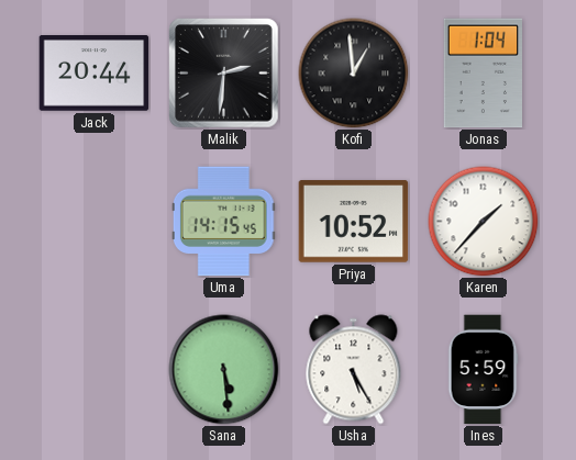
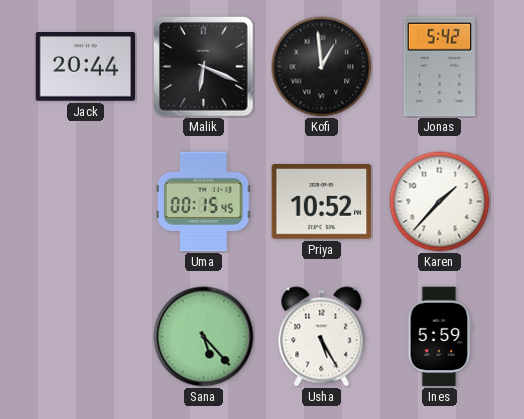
Malik: 2:31 -> 6:19 (204, 67)
Jonas: 1:04 -> 5:42 (440, 67)
Uma: 14:15 -> 00:15 (203, 202)
Sana: 5:29 -> 5:23 (204, 337)
